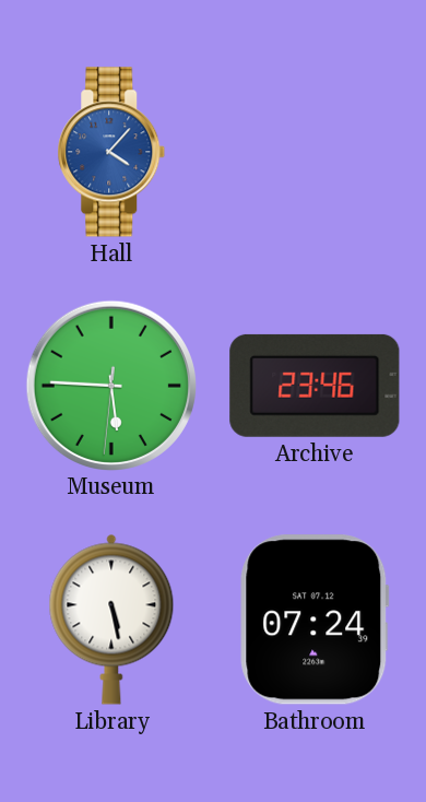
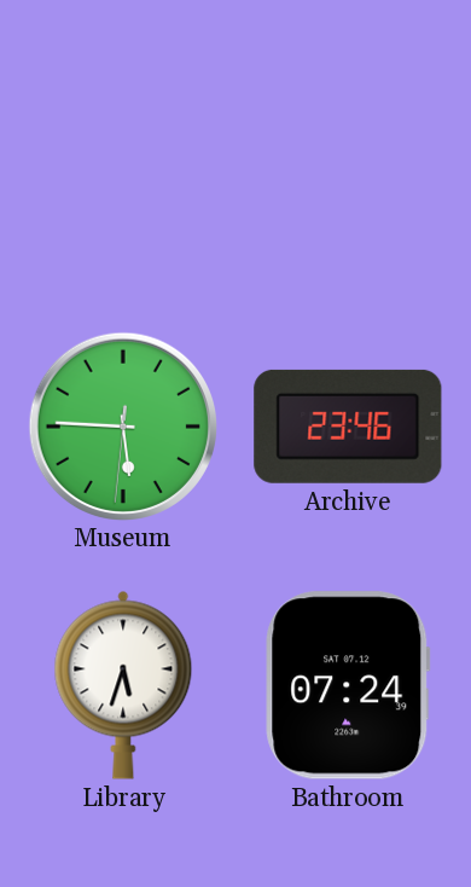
Hall: 4:07 -> none (111, 152)
Library: 5:28 -> 5:33 (123, 685)
